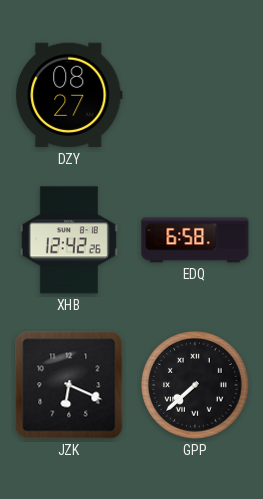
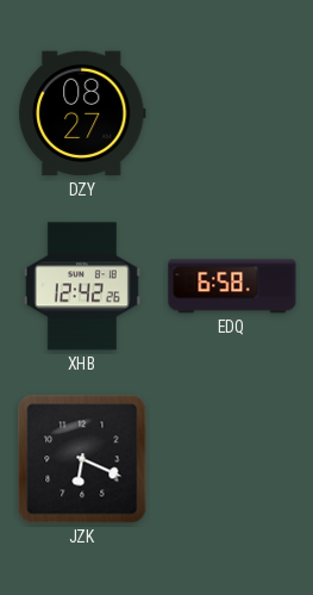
GPP: 7:38 -> none (195, 385)
